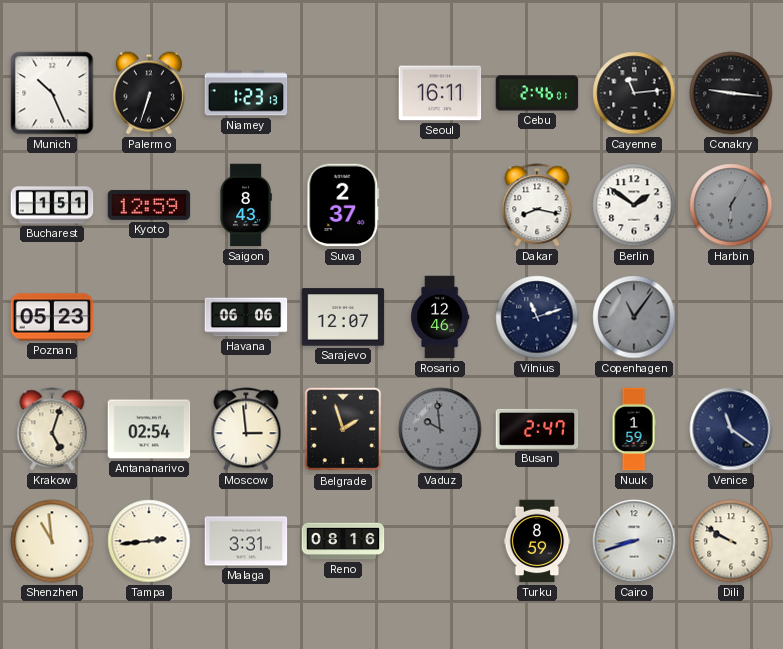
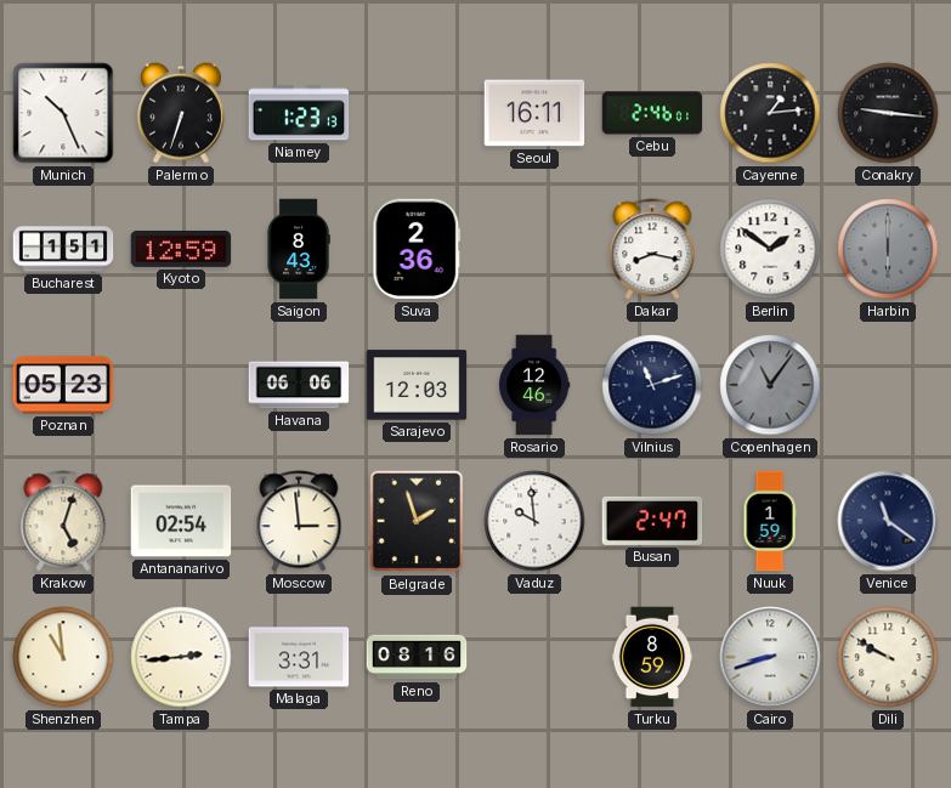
Cayenne: 11:14 -> 1:14 (770, 113)
Suva: 2:37 -> 2:36 (417, 249)
Harbin: 6:05 -> 6:00 (888, 249)
Sarajevo: 12:07 -> 12:03 (417, 385)
Vaduz dial: grey -> white (534, 521)
